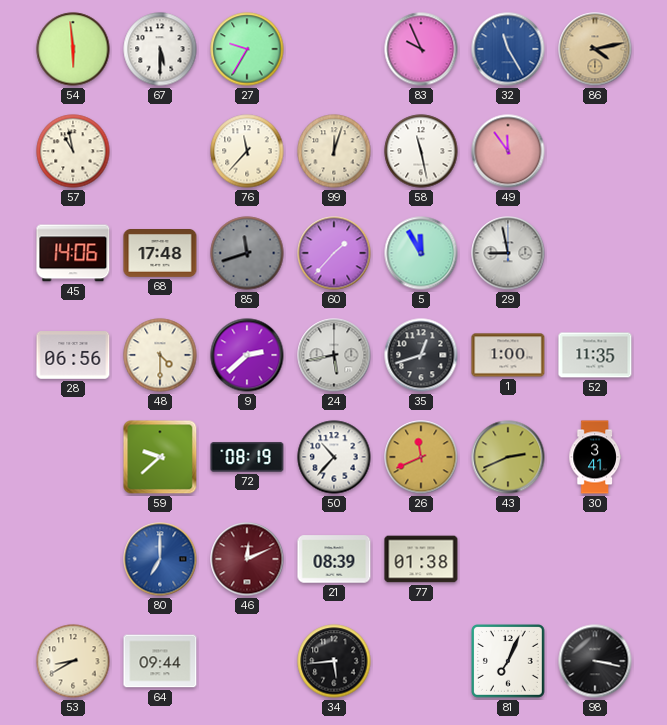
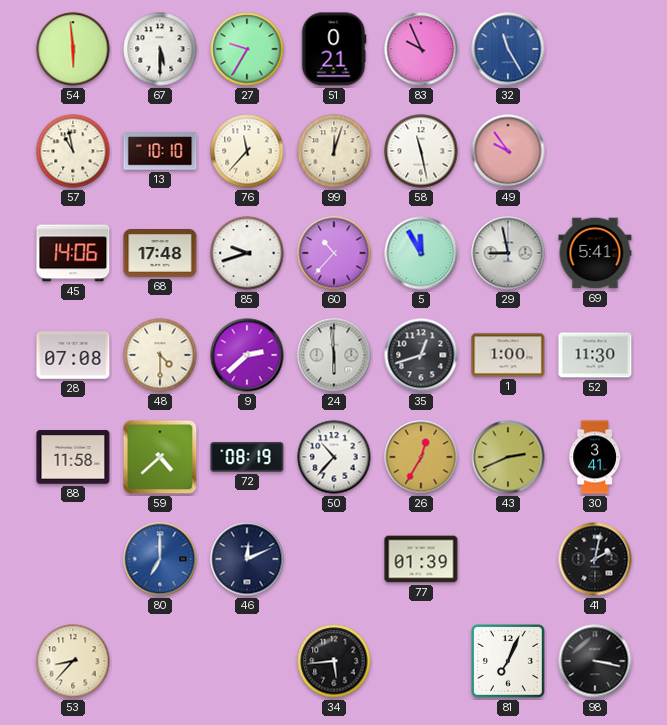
51: none -> 0:21 (334, 49)
86: 4:13 -> none (595, 49)
13: none -> 10:10 (160, 151)
49: 11:54 -> 9:54 (508, 151)
85: 11:42 -> 9:42 (247, 253)
85 dial: grey -> white (247, 253)
60: 1:37 -> 10:37 (334, 253)
69: none -> 5:41 (595, 253)
28: 06:56 -> 07:08 (73, 355)
24: 5:43 -> 5:59 (334, 355)
52: 11:35 -> 11:30 (595, 355)
88: none -> 11:58 (73, 457)
59: 9:38 -> 4:38 (160, 457)
26: 11:41 -> 12:35 (421, 457)
46 dial: burgundy -> navy (247, 559)
21: 08:39 -> none (334, 559)
77: 01:38 -> 01:39 (421, 559)
41: none -> 2:02 (595, 559)
53: 8:40 -> 8:37 (73, 661)
64: 09:44 -> none (160, 661)
